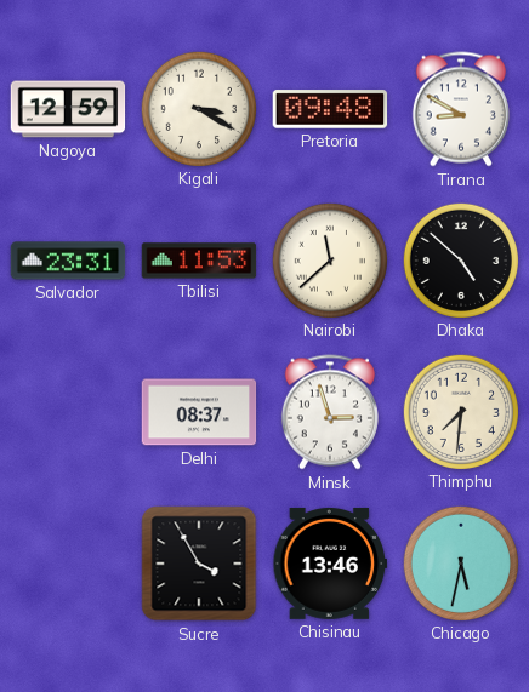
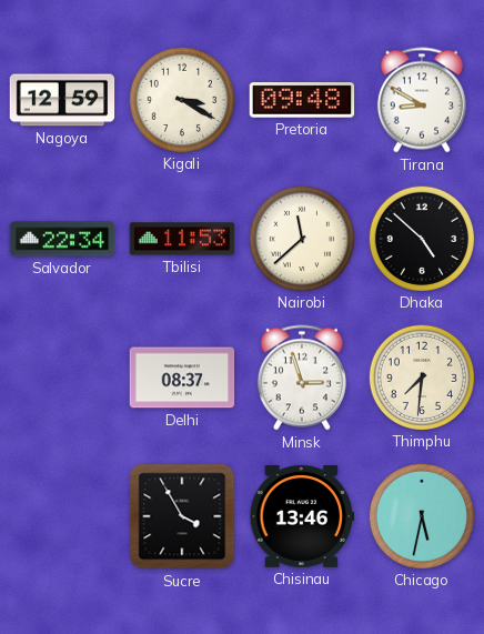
Salvador: 23:31 -> 22:34 (62, 239)
